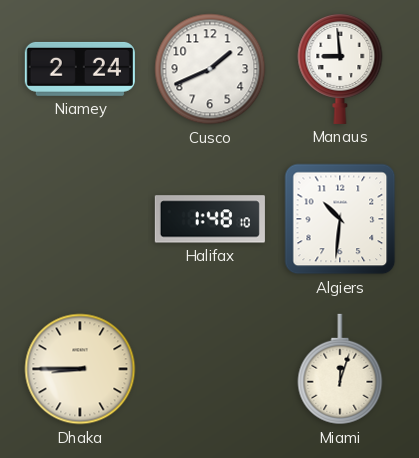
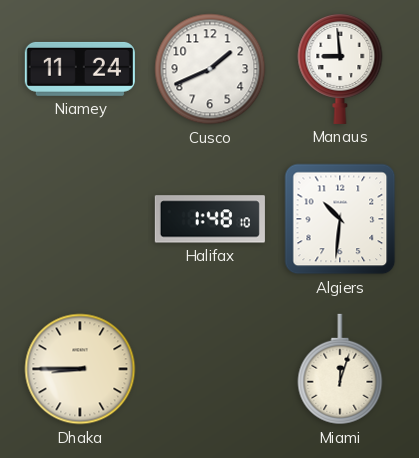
Niamey: 2:24 -> 11:24 (80, 69)
